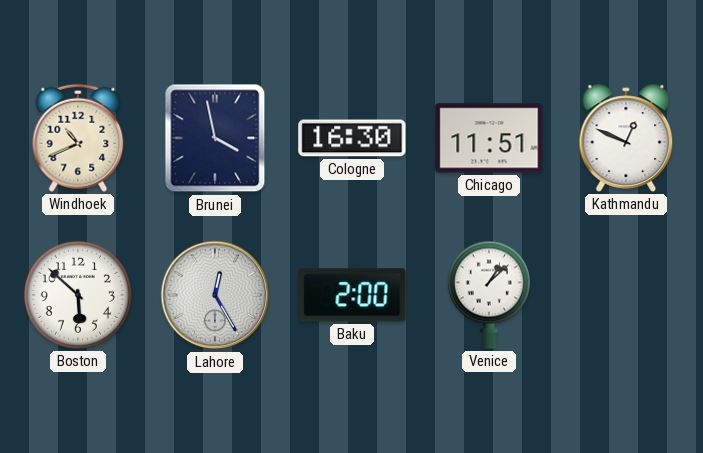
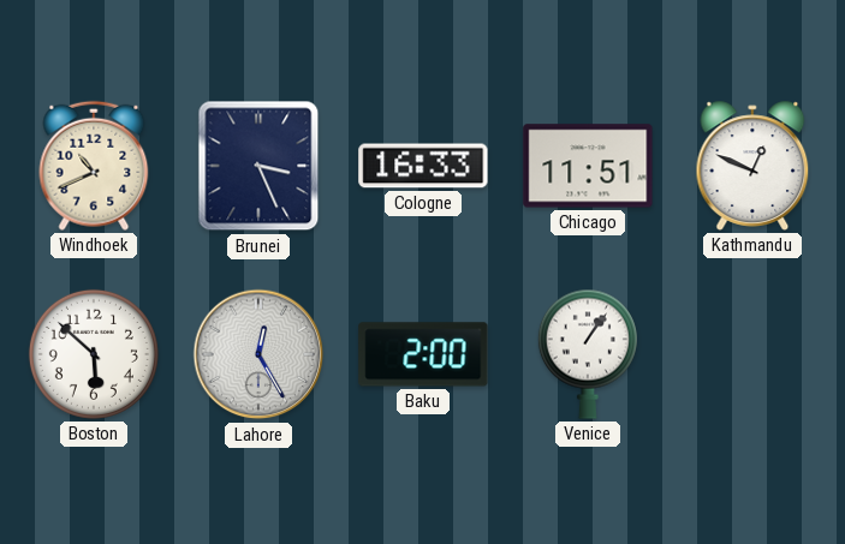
Brunei: 3:58 -> 3:26 (258, 166)
Cologne: 16:30 -> 16:33 (423, 166)
Venice: 1:08 -> 1:06 (588, 354)
